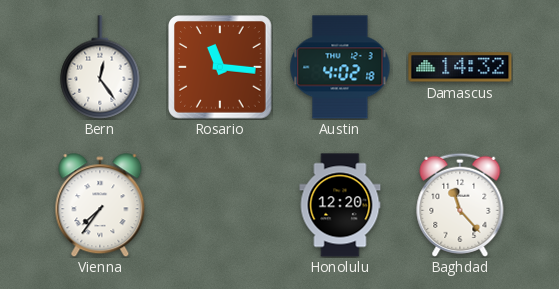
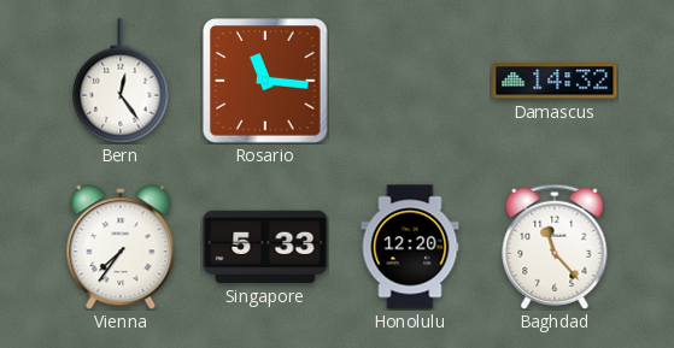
Austin: 4:02 -> none (340, 67)
Singapore: none -> 5:33 (265, 247)
